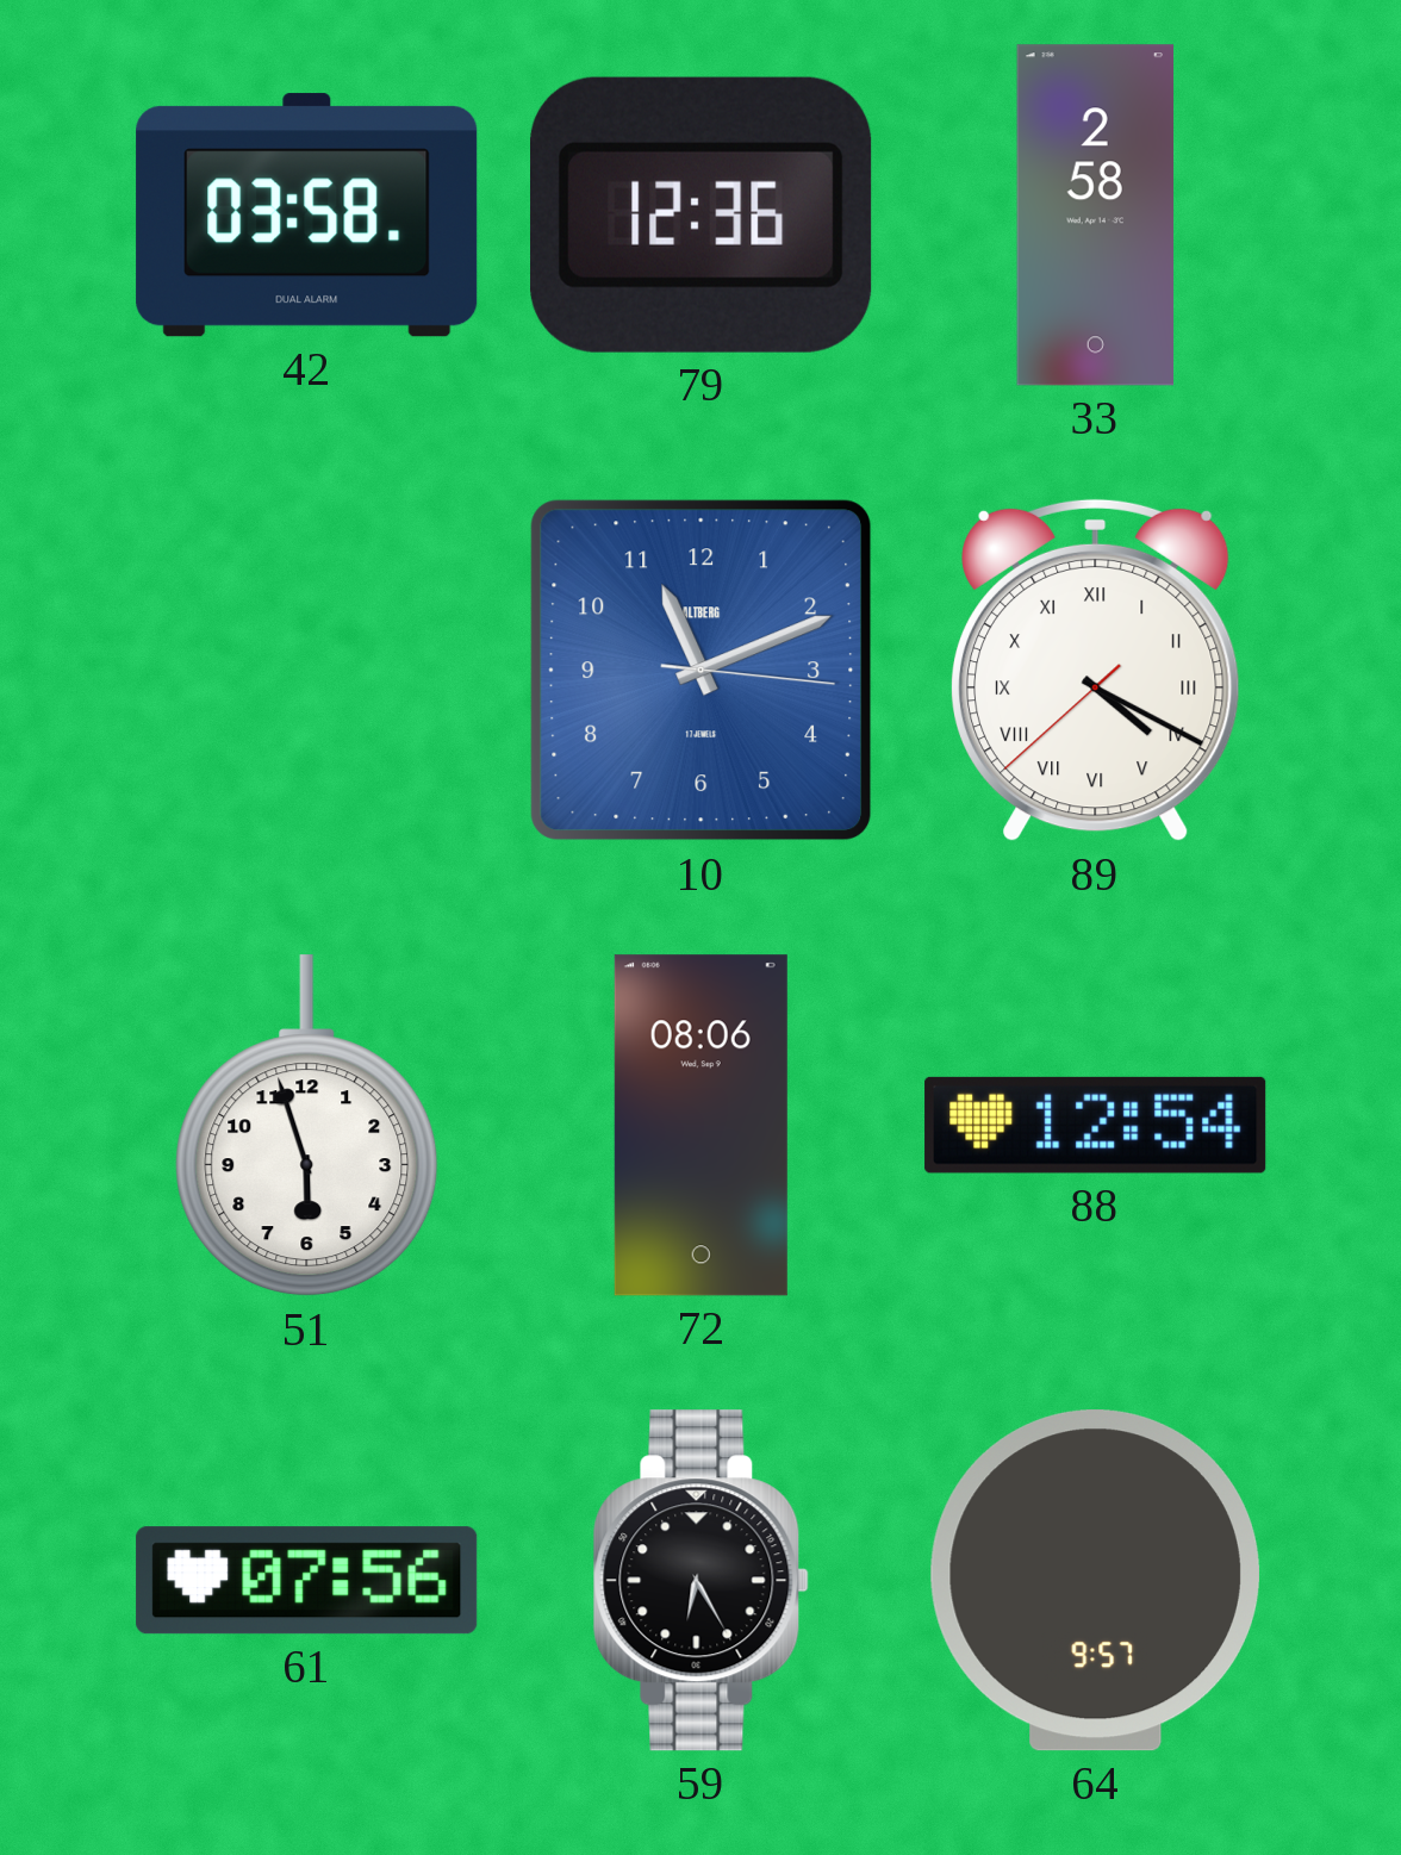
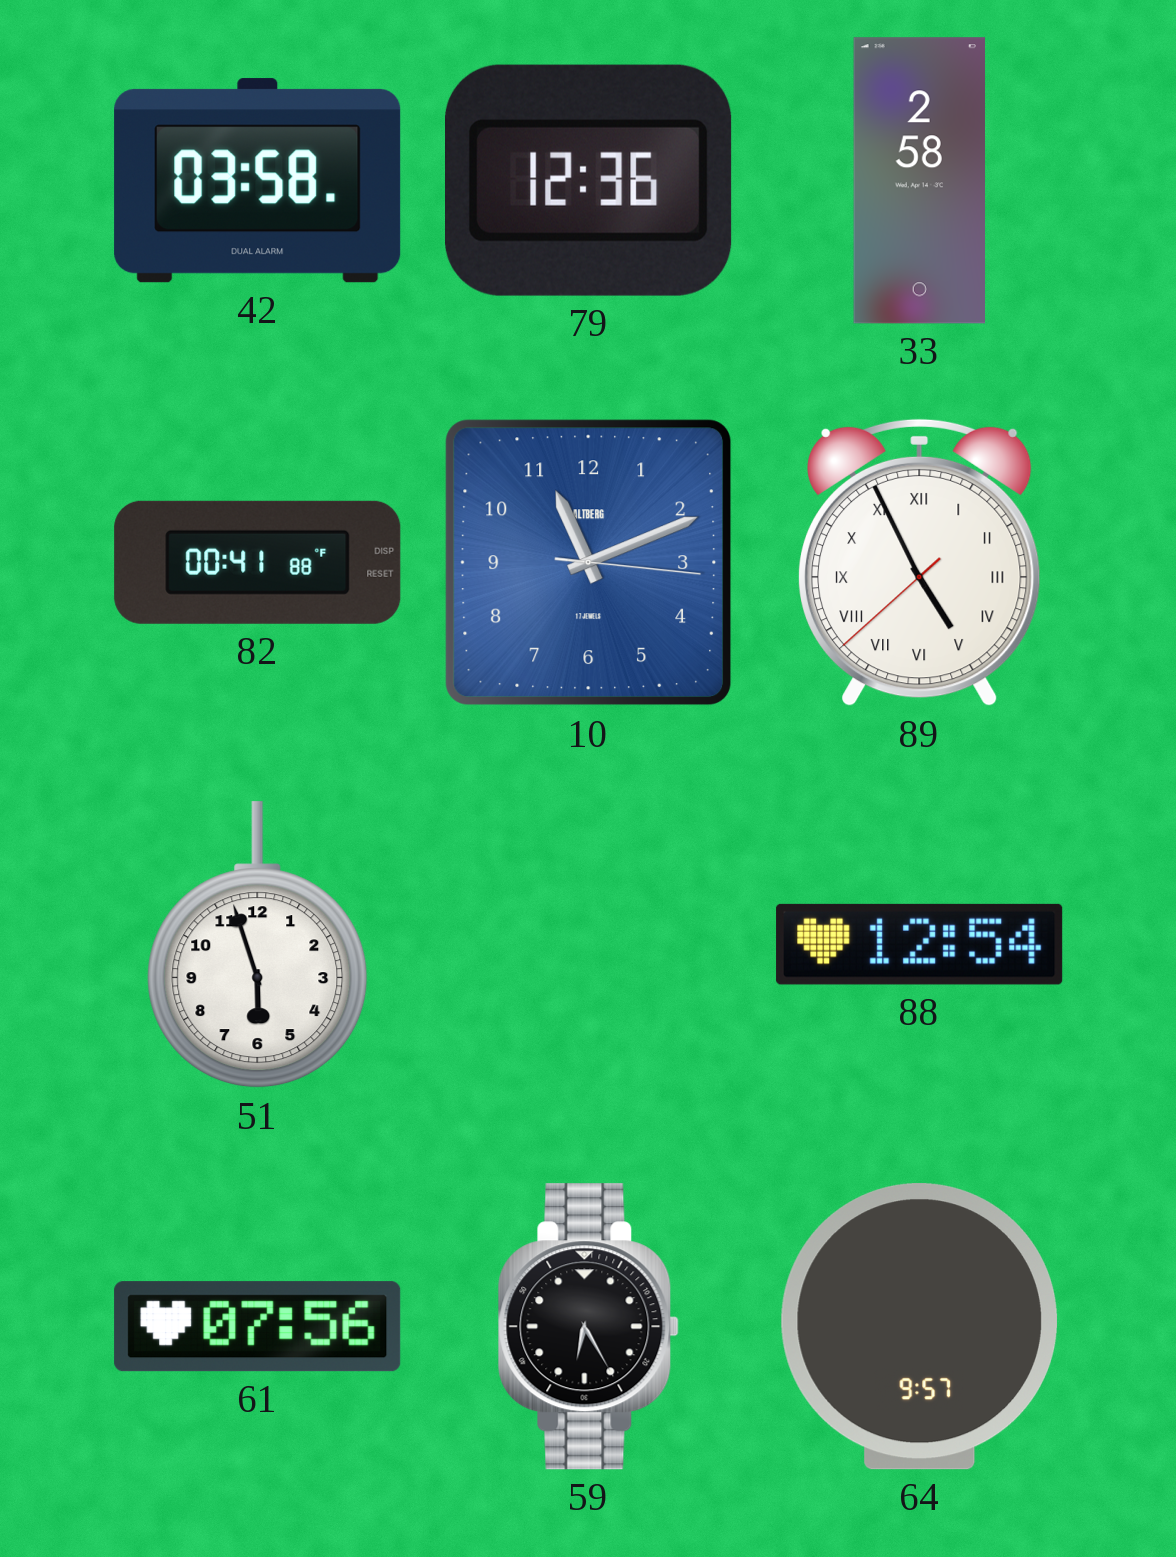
82: none -> 00:41 (258, 562)
89: 4:19 -> 4:55 (920, 563)
72: 08:06 -> none (700, 1126)
